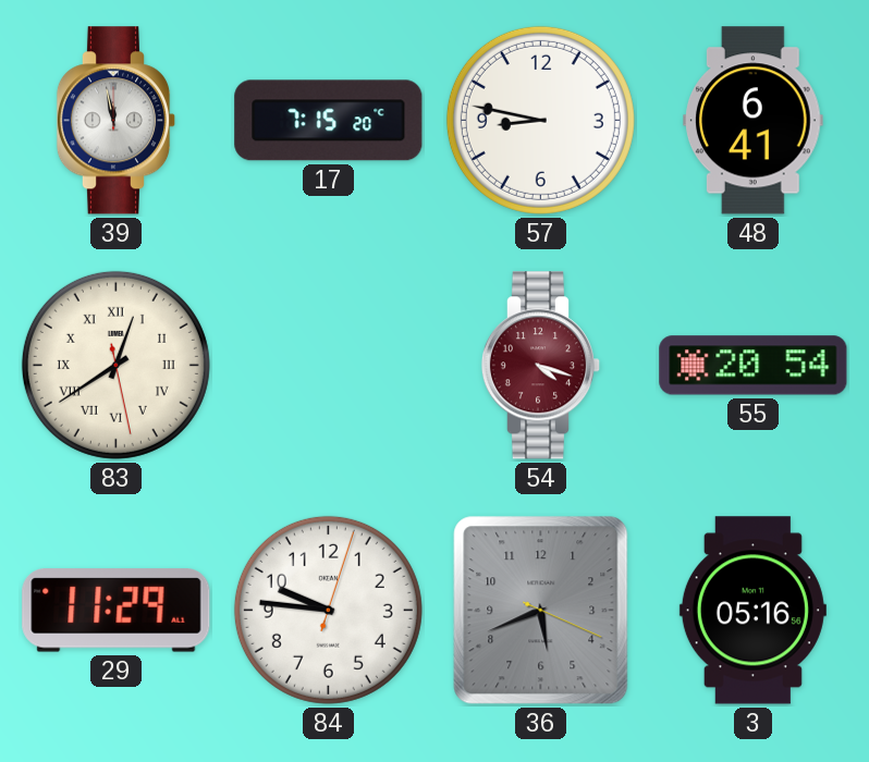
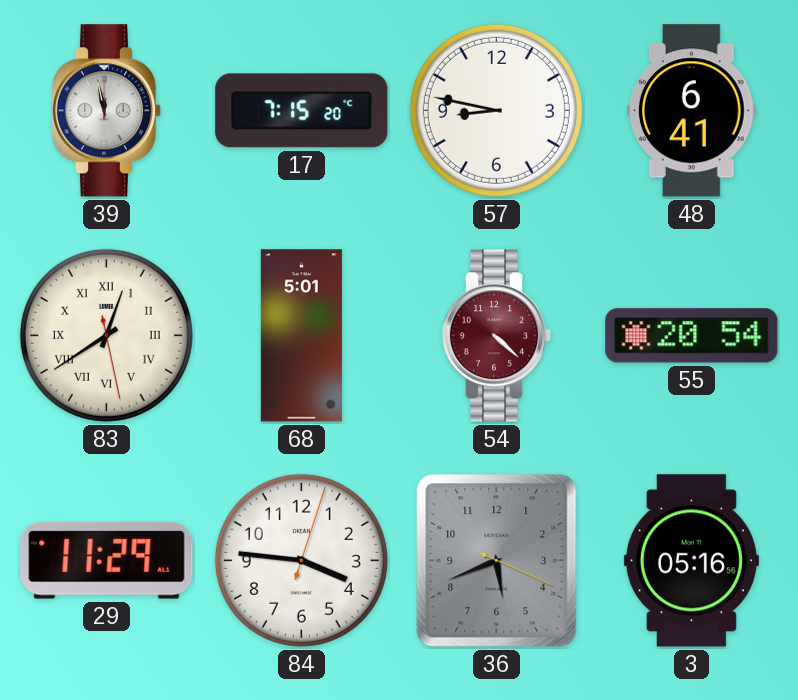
68: none -> 5:01 (301, 336)
54: 4:18 -> 4:22 (497, 336)
84: 9:46 -> 3:46 (301, 560)
